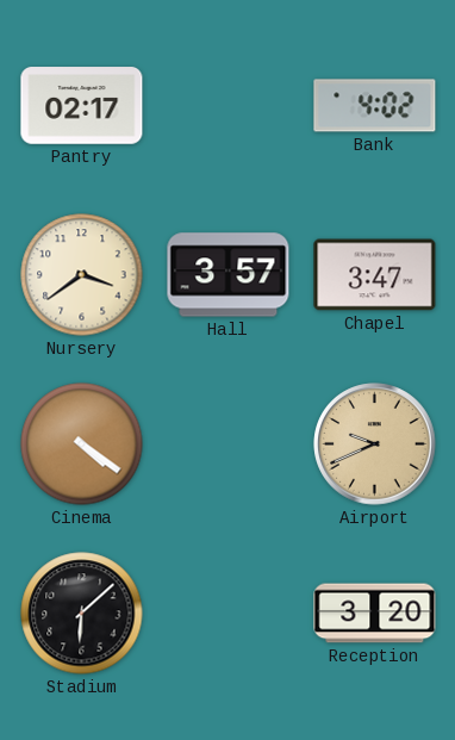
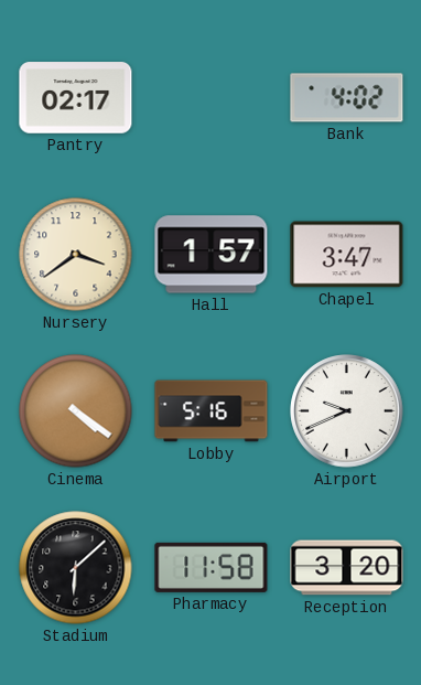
Hall: 3:57 -> 1:57 (212, 255)
Lobby: none -> 5:16 (212, 411)
Airport dial: champagne -> white (347, 411)
Pharmacy: none -> 11:58 (212, 567)
